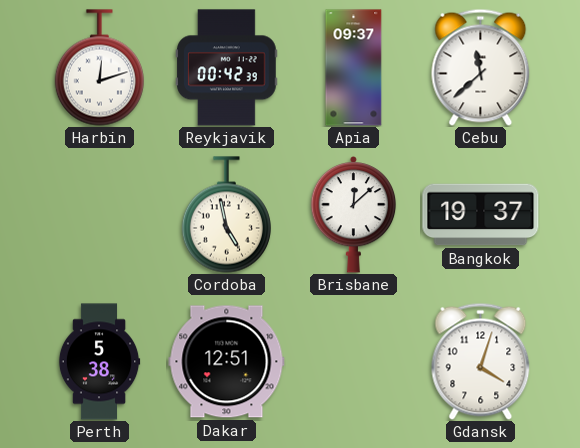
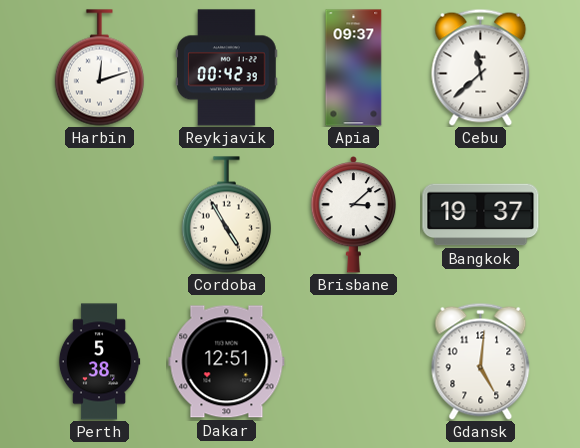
Cordoba: 4:58 -> 4:55 (226, 215)
Brisbane: 12:08 -> 3:08 (354, 215)
Gdansk: 4:03 -> 5:01 (481, 361)
